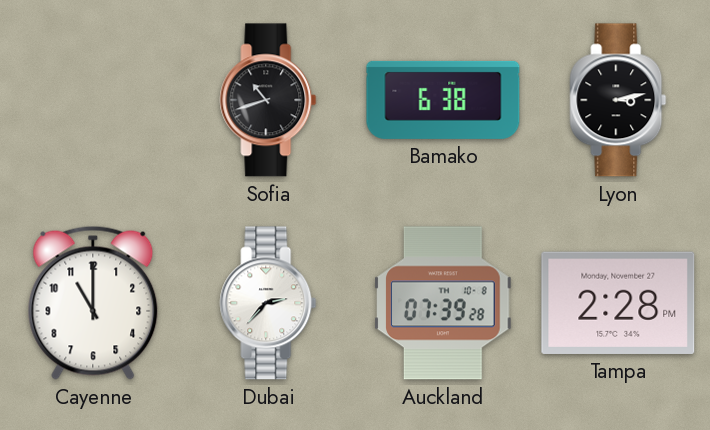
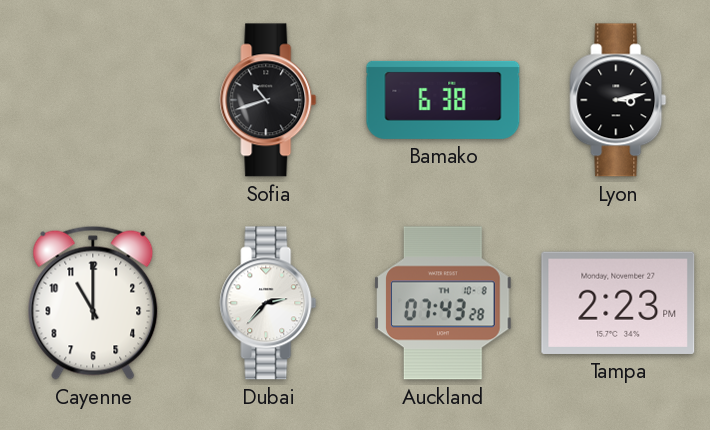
Auckland: 07:39 -> 07:43 (443, 303)
Tampa: 2:28 -> 2:23 (618, 303)
